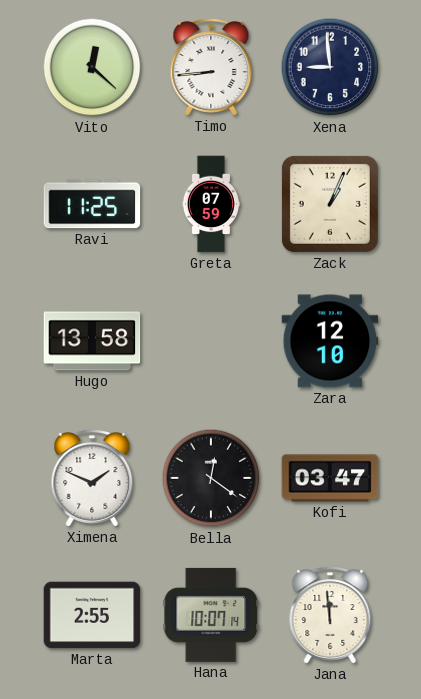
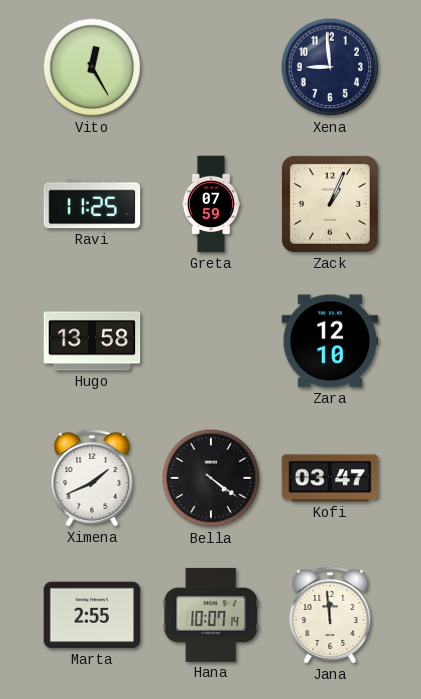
Vito: 12:22 -> 12:25 (92, 67)
Timo: 8:44 -> none (211, 67)
Ximena: 1:49 -> 1:41 (92, 478)
Bella: 12:21 -> 4:21 (211, 478)
